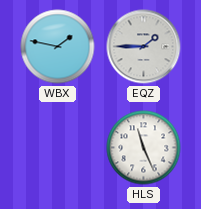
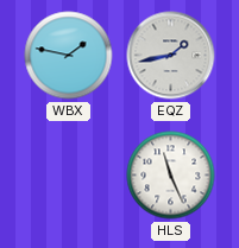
EQZ: 1:45 -> 1:43 (171, 56)
